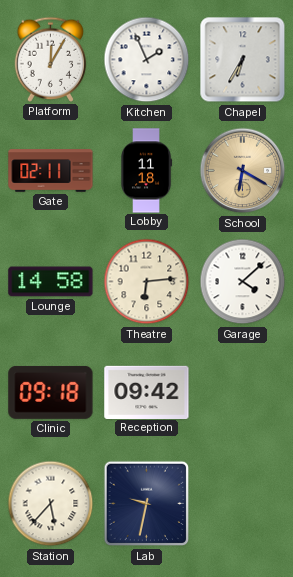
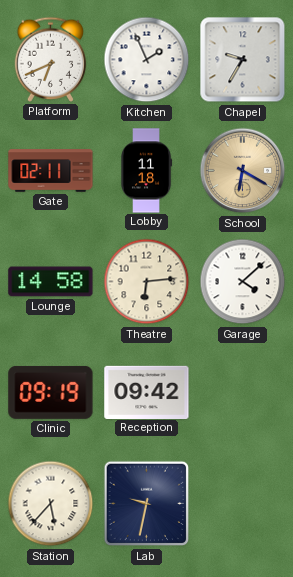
Platform: 12:05 -> 6:41 (51, 59)
Chapel: 6:35 -> 9:35 (243, 60)
Clinic: 09:18 -> 09:19 (51, 392)
